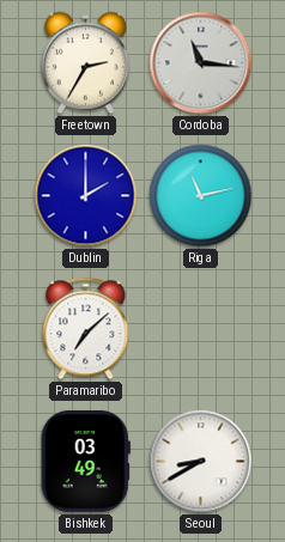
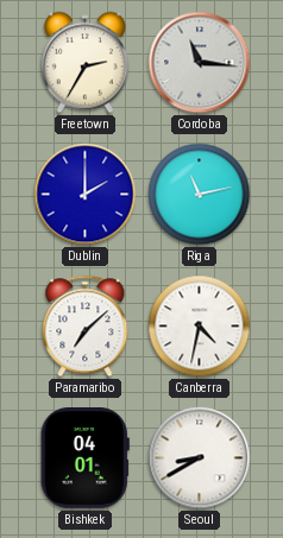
Canberra: none -> 4:32 (200, 327)
Bishkek: 03:49 -> 04:01 (84, 458)
